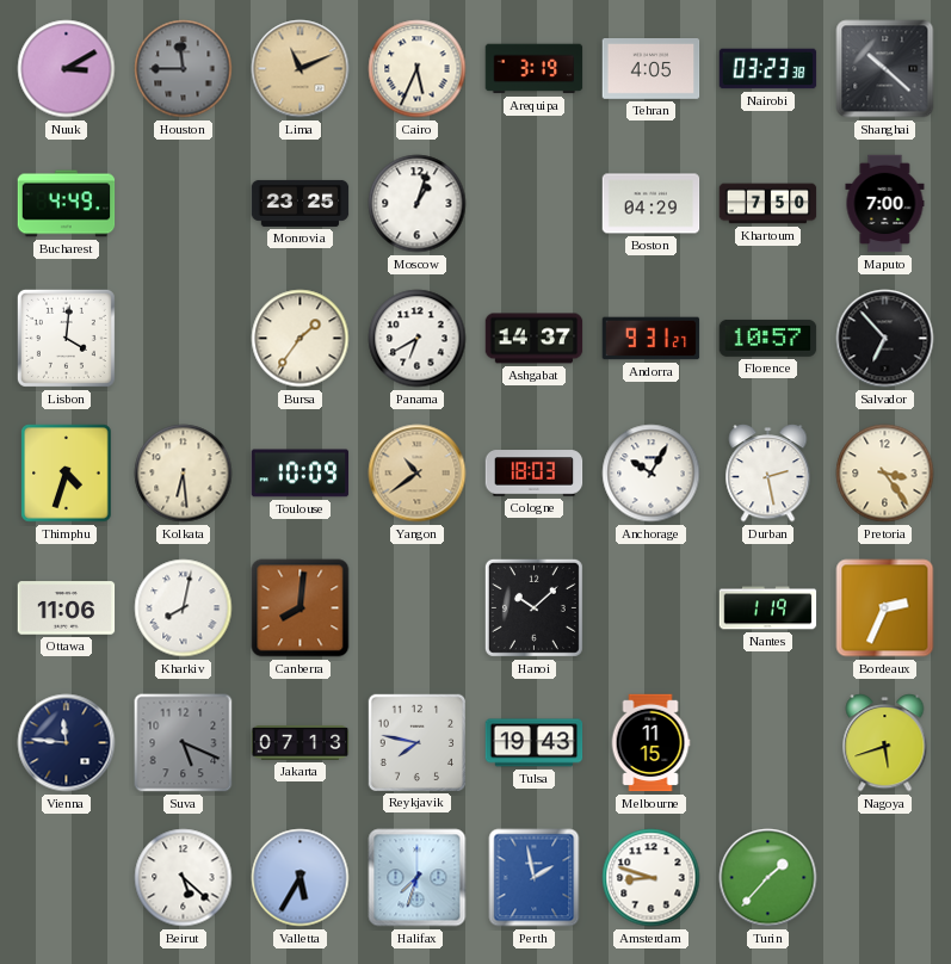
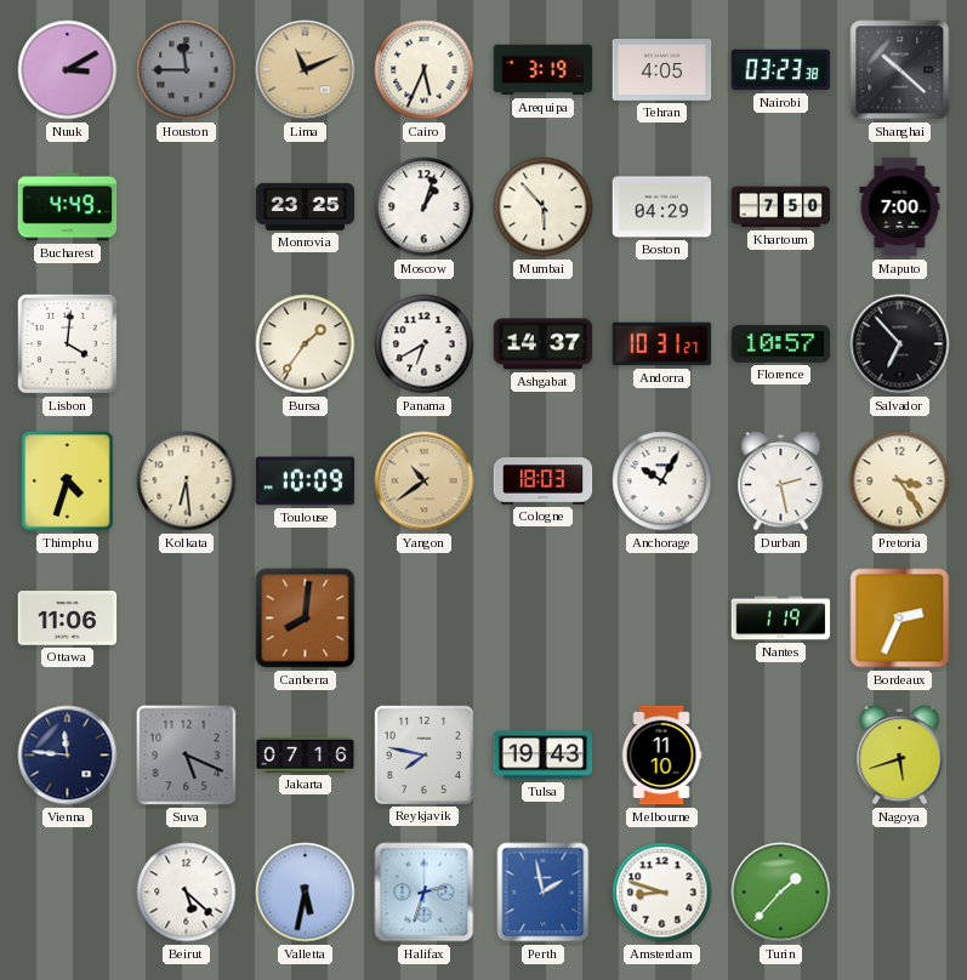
Mumbai: none -> 5:53 (544, 207)
Andorra: 9:31 -> 10:31 (662, 344)
Kharkiv: 8:02 -> none (184, 608)
Hanoi: 10:08 -> none (533, 607)
Jakarta: 07:13 -> 07:16 (306, 754)
Melbourne: 11:15 -> 11:10 (661, 756)
Valletta: 5:35 -> 5:32 (306, 893)
Halifax: 7:33 -> 2:33 (425, 893)
